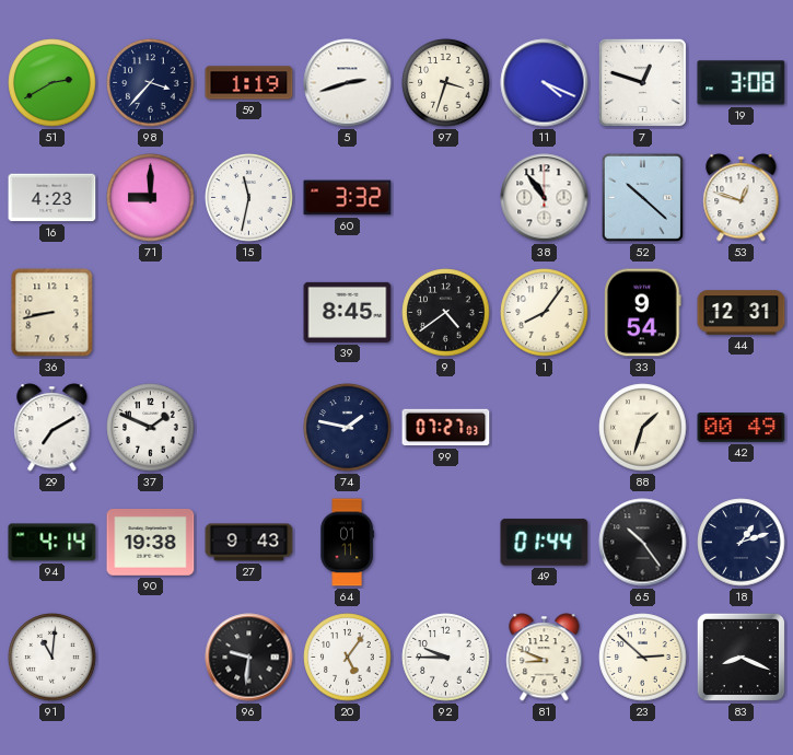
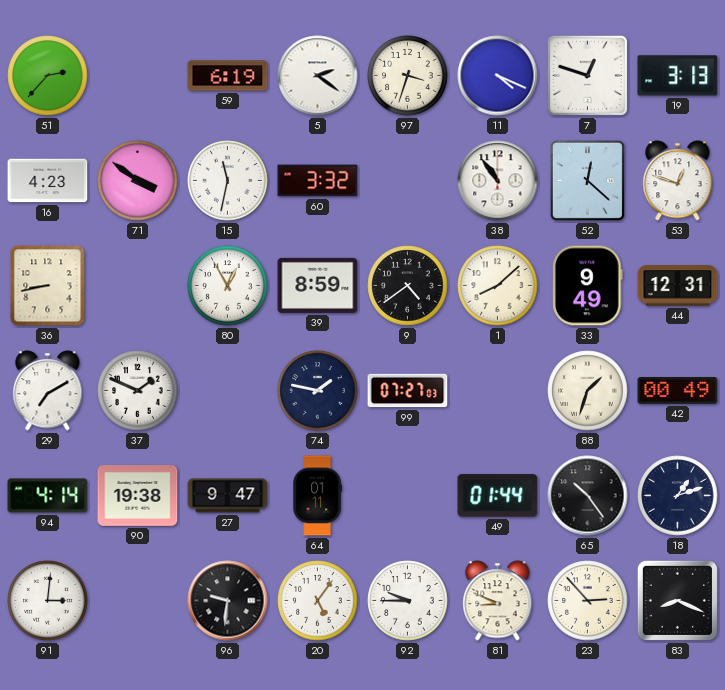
51: 2:40 -> 2:37 (48, 76)
98: 3:37 -> none (151, 83)
59: 1:19 -> 6:19 (228, 76)
5: 2:42 -> 2:21 (318, 76)
19: 3:08 -> 3:13 (678, 76)
71: 9:00 -> 3:51 (138, 181)
52: 10:22 -> 12:22 (587, 180)
80: none -> 12:55 (228, 286)
39: 8:45 -> 8:59 (318, 285)
1: 8:06 -> 8:08 (498, 286)
33: 9:54 -> 9:49 (588, 286)
27: 9:43 -> 9:47 (228, 496)
91: 11:01 -> 3:01 (48, 601)
23: 2:52 -> 2:53 (588, 601)
